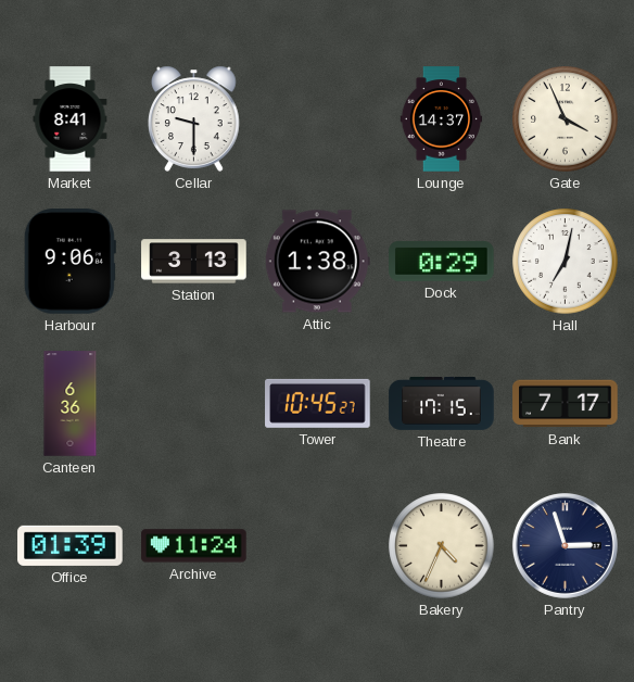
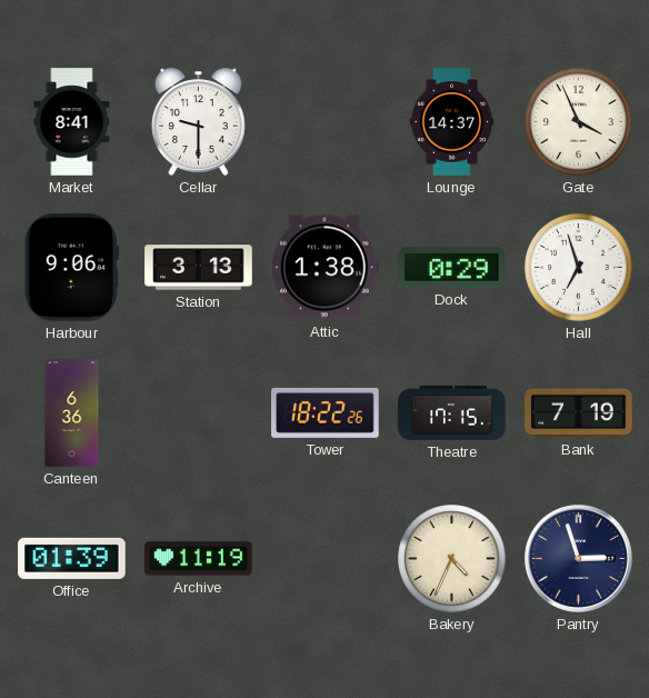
Hall: 7:02 -> 6:57 (579, 268)
Tower: 10:45 -> 18:22 (326, 412)
Bank: 7:17 -> 7:19 (579, 413)
Archive: 11:24 -> 11:19 (199, 559)
